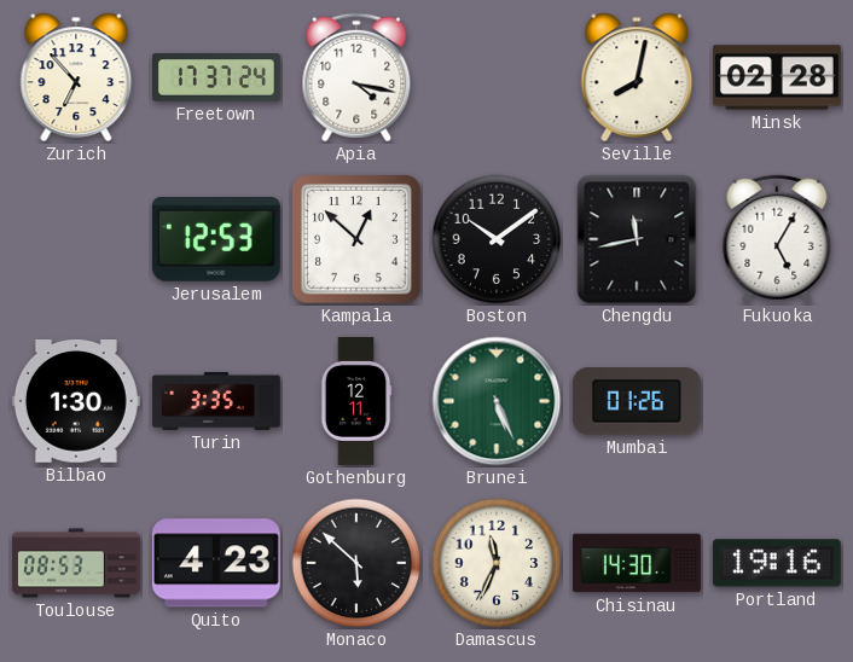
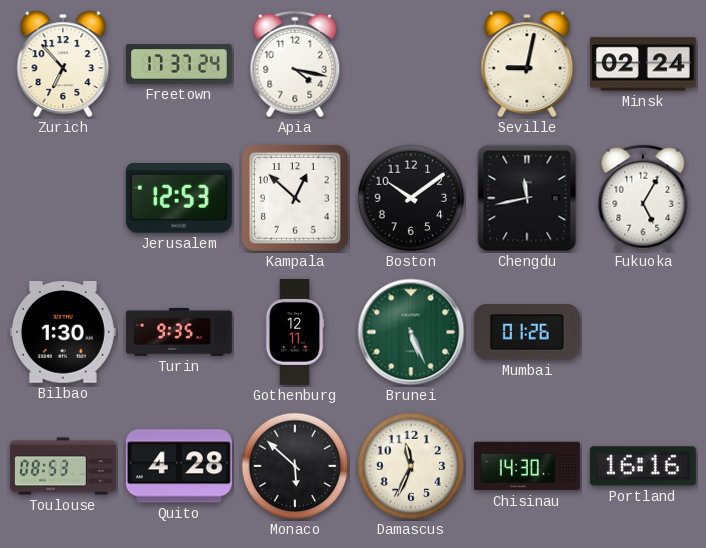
Seville: 8:02 -> 9:02 (527, 64)
Minsk: 02:28 -> 02:24 (643, 64)
Turin: 3:35 -> 9:35 (179, 332)
Quito: 4:23 -> 4:28 (179, 466)
Portland: 19:16 -> 16:16 (643, 466)
